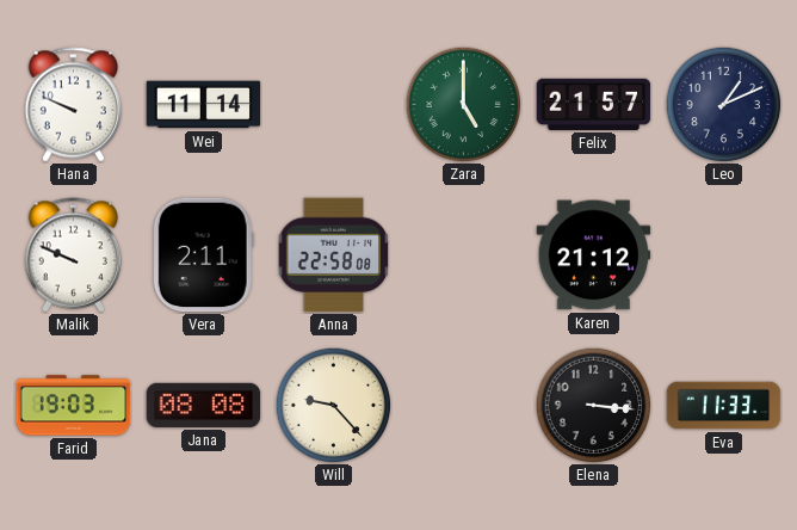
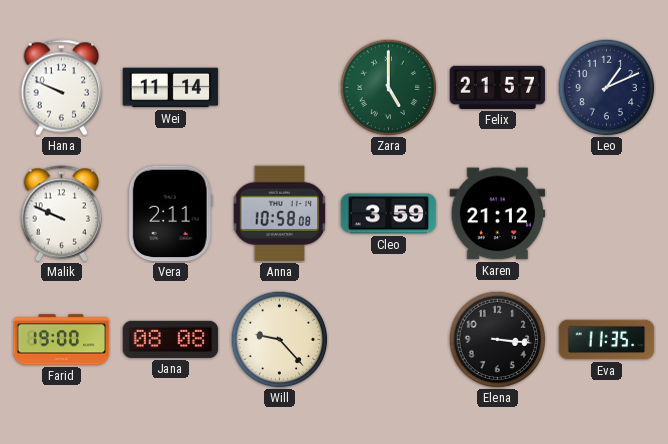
Anna: 22:58 -> 10:58 (280, 214)
Cleo: none -> 3:59 (389, 214)
Farid: 19:03 -> 19:00 (62, 340)
Eva: 11:33 -> 11:35 (607, 340)
